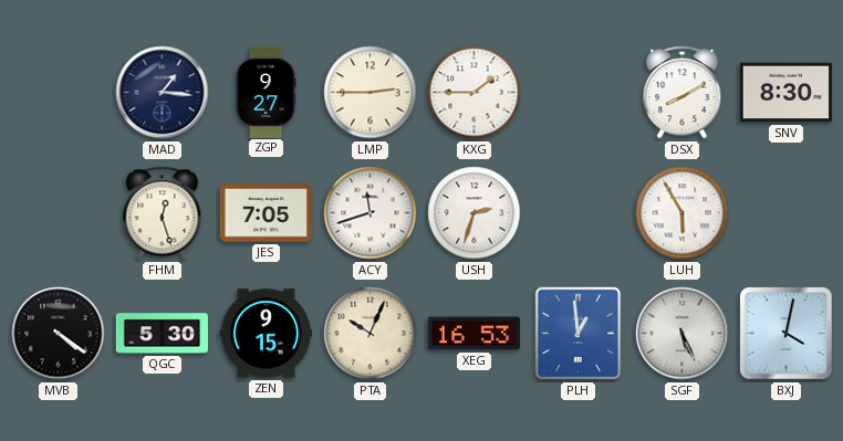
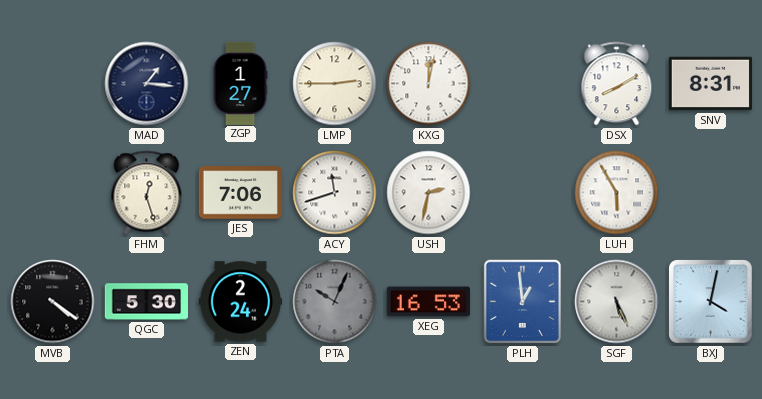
ZGP: 9:27 -> 1:27 (240, 83)
KXG: 1:45 -> 12:02 (429, 84)
SNV: 8:30 -> 8:31 (710, 84)
JES: 7:05 -> 7:06 (240, 193)
USH: 2:33 -> 2:32 (429, 193)
ZEN: 9:15 -> 2:24 (240, 302)
PTA dial: cream -> grey (335, 302)
